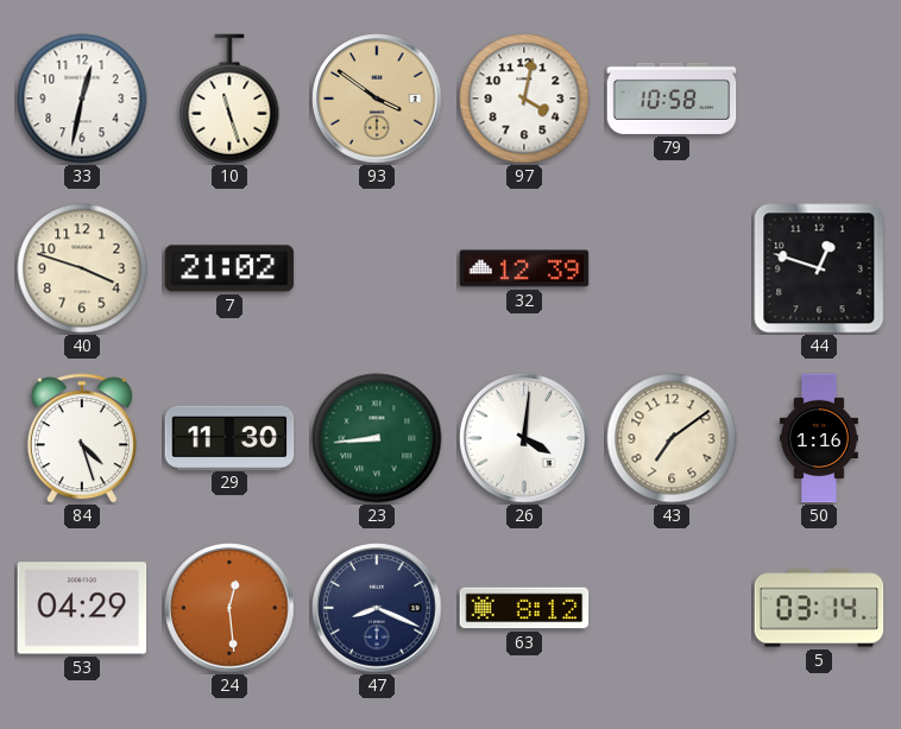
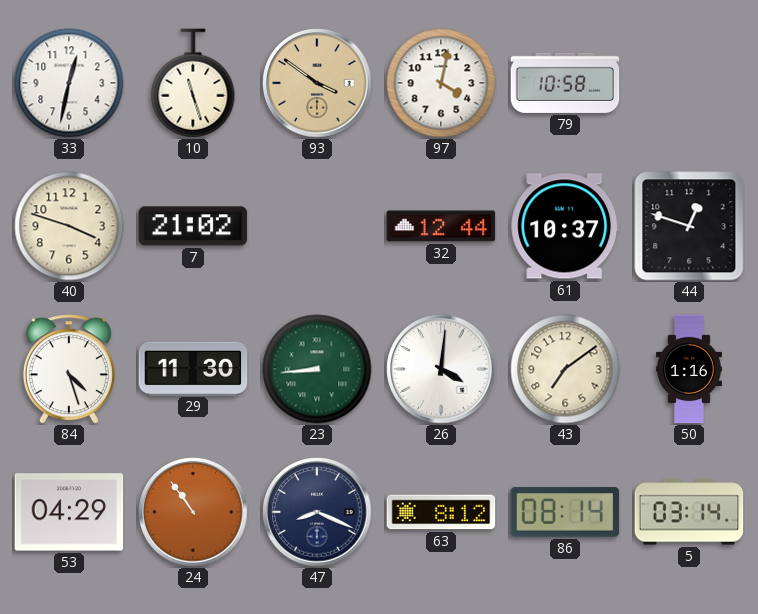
32: 12:39 -> 12:44 (441, 226)
61: none -> 10:37 (565, 226)
24: 12:29 -> 10:54 (193, 512)
86: none -> 08:14 (565, 512)
